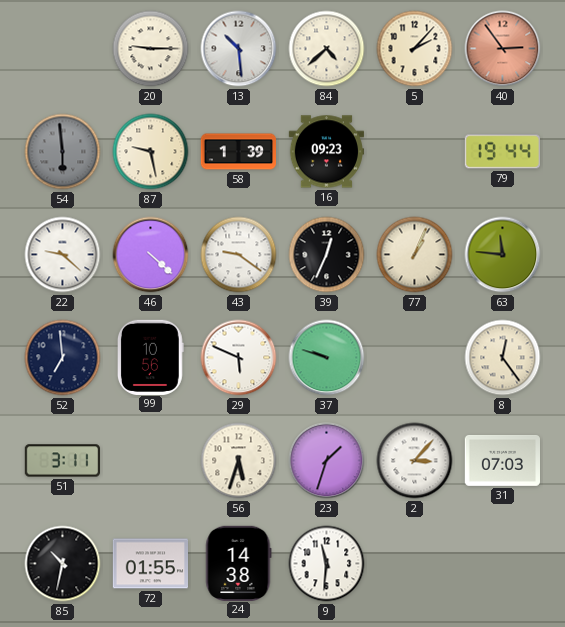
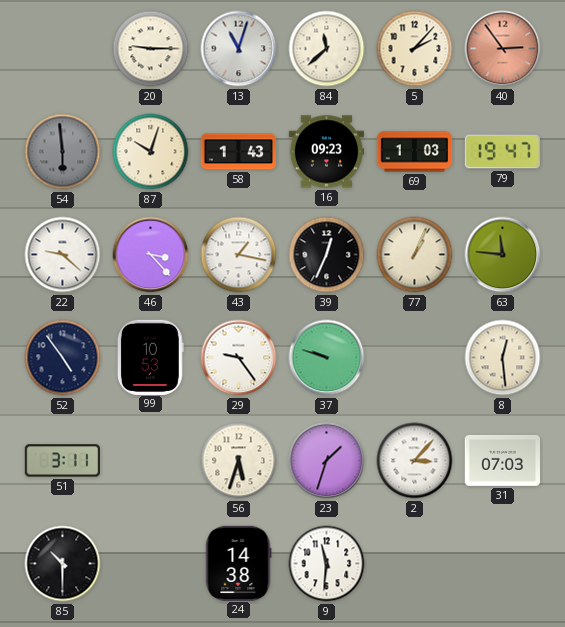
13: 10:29 -> 11:03 (239, 49)
84: 4:38 -> 11:38 (327, 49)
87: 9:28 -> 10:03 (151, 152)
58: 1:39 -> 1:43 (238, 152)
69: none -> 1:03 (415, 152)
79: 19:44 -> 19:47 (502, 152)
46: 4:22 -> 3:23 (151, 255)
43: 9:21 -> 1:17 (239, 255)
52: 6:59 -> 4:54 (63, 358)
99: 10:56 -> 10:53 (150, 357)
29: 5:49 -> 9:24 (239, 358)
8: 12:24 -> 12:29 (503, 358)
85: 10:32 -> 10:30 (63, 564)
72: 01:55 -> none (150, 564)
